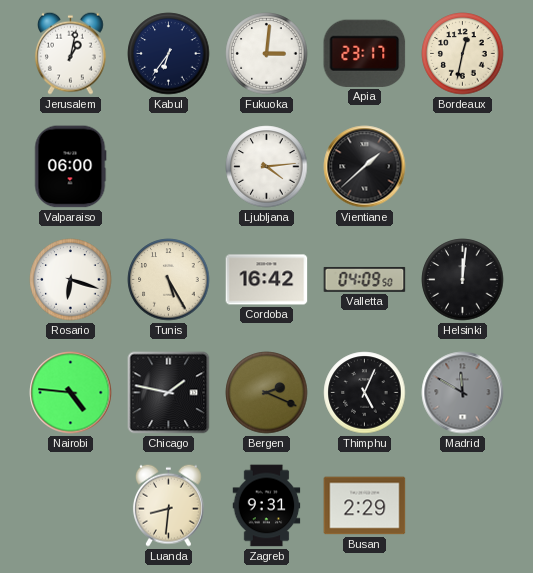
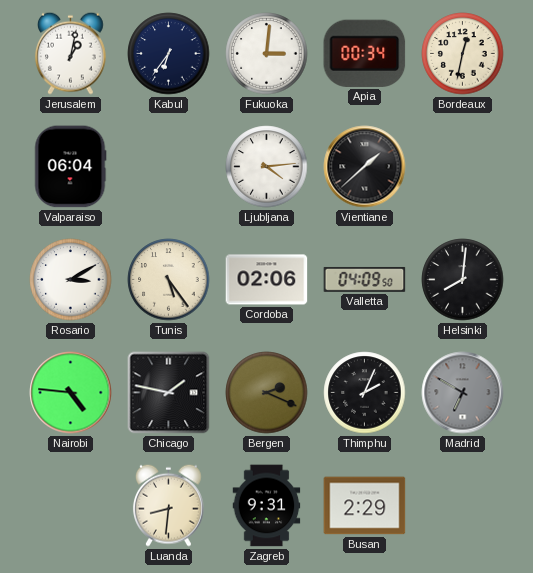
Apia: 23:17 -> 00:34 (365, 53)
Valparaiso: 06:00 -> 06:04 (71, 167)
Rosario: 6:18 -> 3:10 (71, 280)
Tunis: 5:25 -> 5:24 (169, 280)
Cordoba: 16:42 -> 02:06 (267, 280)
Helsinki: 12:01 -> 8:01 (463, 280)
Thimphu: 5:04 -> 2:04 (365, 393)
Madrid: 11:50 -> 6:50 (463, 393)
